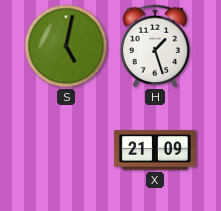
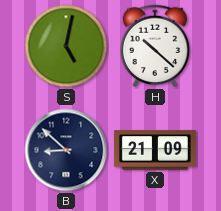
H: 1:27 -> 10:22 (155, 46)
B: none -> 8:52 (66, 150)
